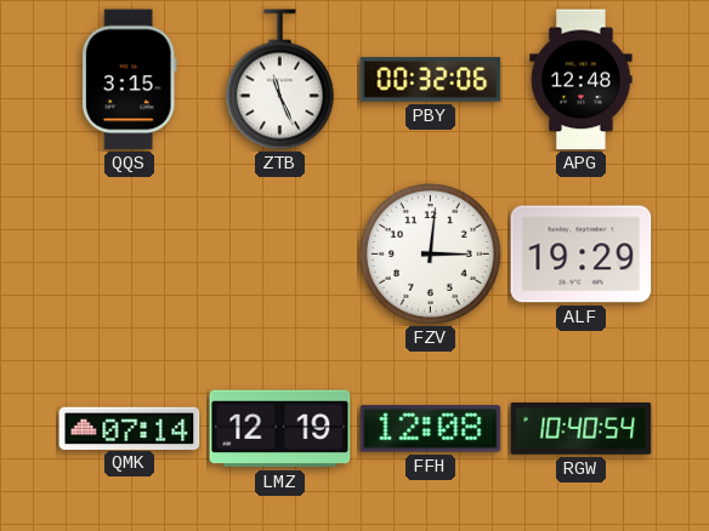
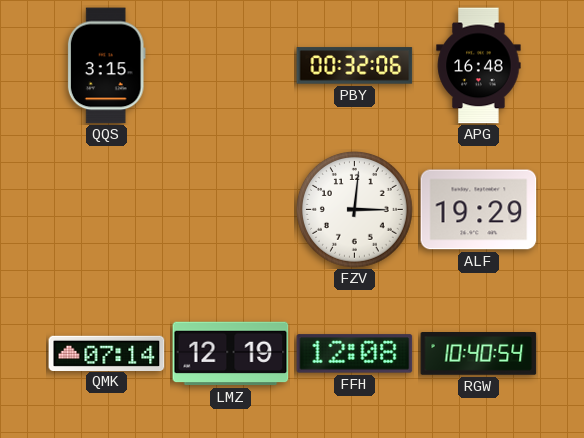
ZTB: 11:26 -> none (279, 80)
APG: 12:48 -> 16:48 (479, 66)
